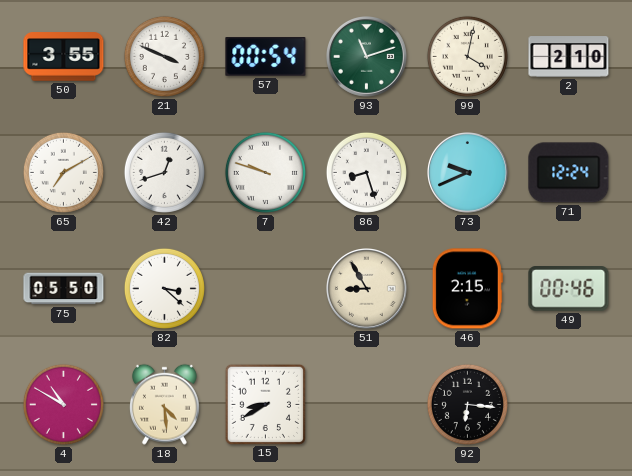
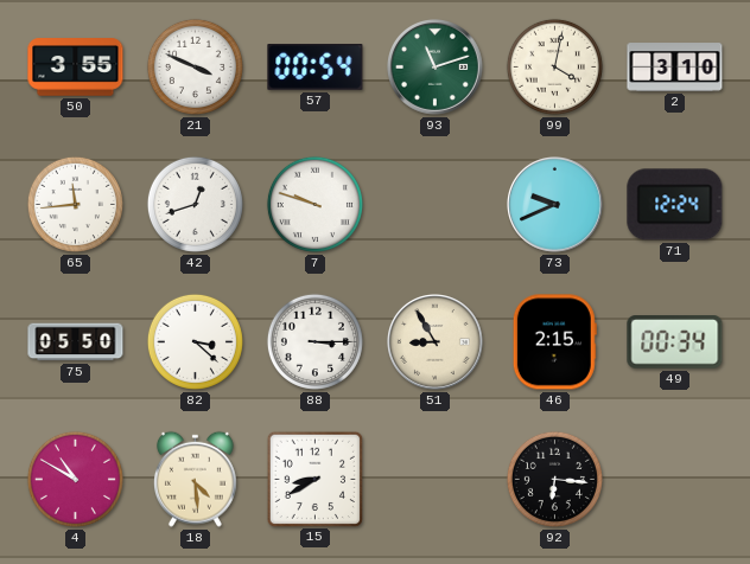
2: 2:10 -> 3:10 (675, 68)
65: 7:10 -> 11:44 (75, 204)
86: 8:27 -> none (366, 172)
88: none -> 3:15 (314, 341)
49: 00:46 -> 00:34 (675, 342)
